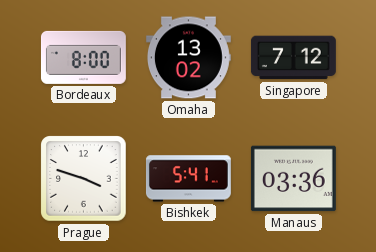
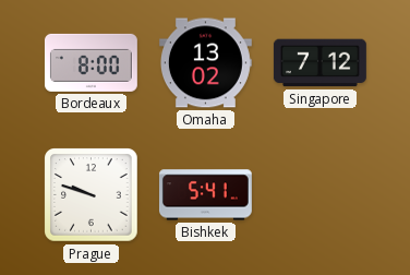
Prague: 3:48 -> 9:48 (92, 195)
Manaus: 03:36 -> none (293, 179)
